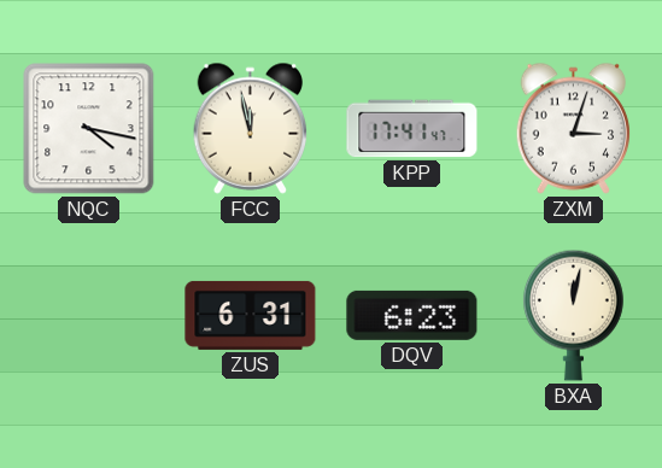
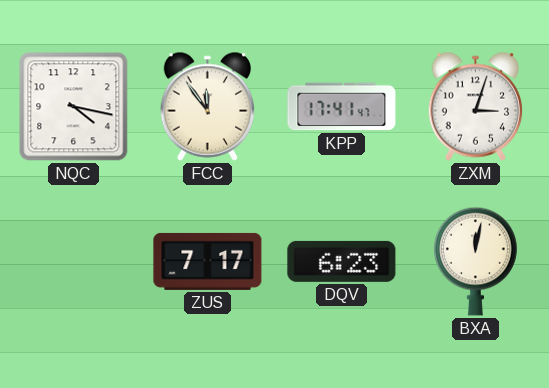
FCC: 11:58 -> 11:54 (208, 106)
ZUS: 6:31 -> 7:17 (208, 261)
